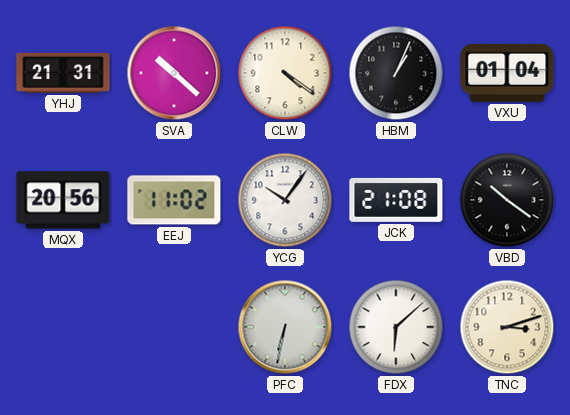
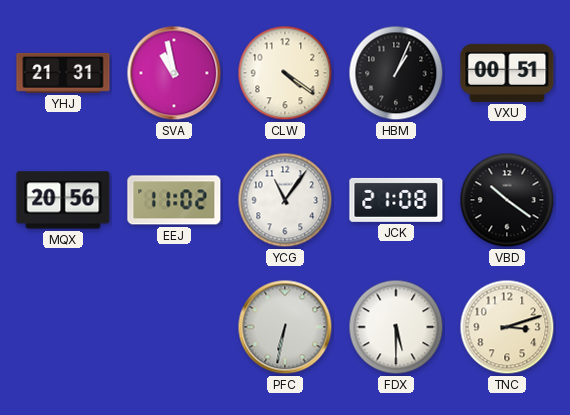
SVA: 10:22 -> 10:58 (174, 73)
VXU: 01:04 -> 00:51 (507, 73)
YCG: 10:06 -> 11:06 (285, 200)
FDX: 6:08 -> 5:30 (396, 327)
